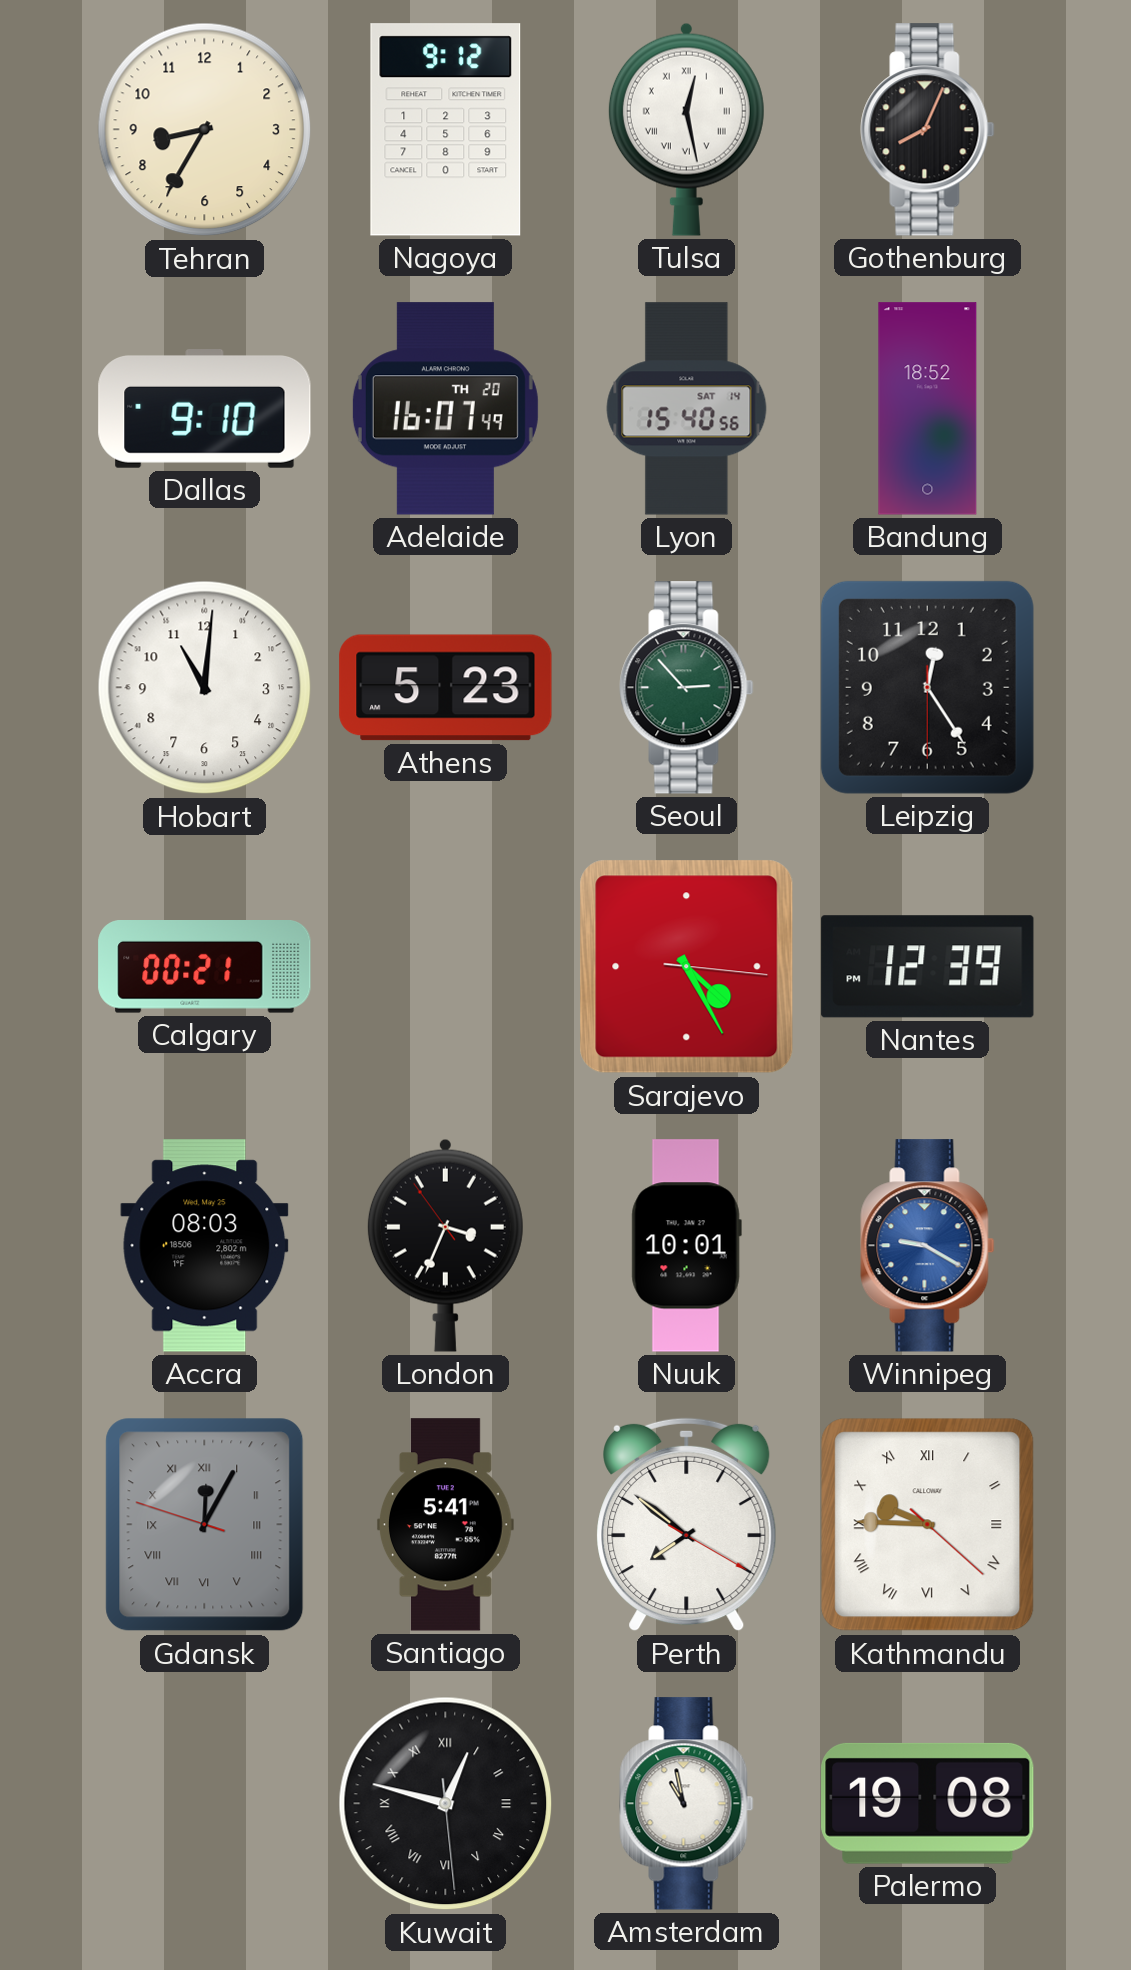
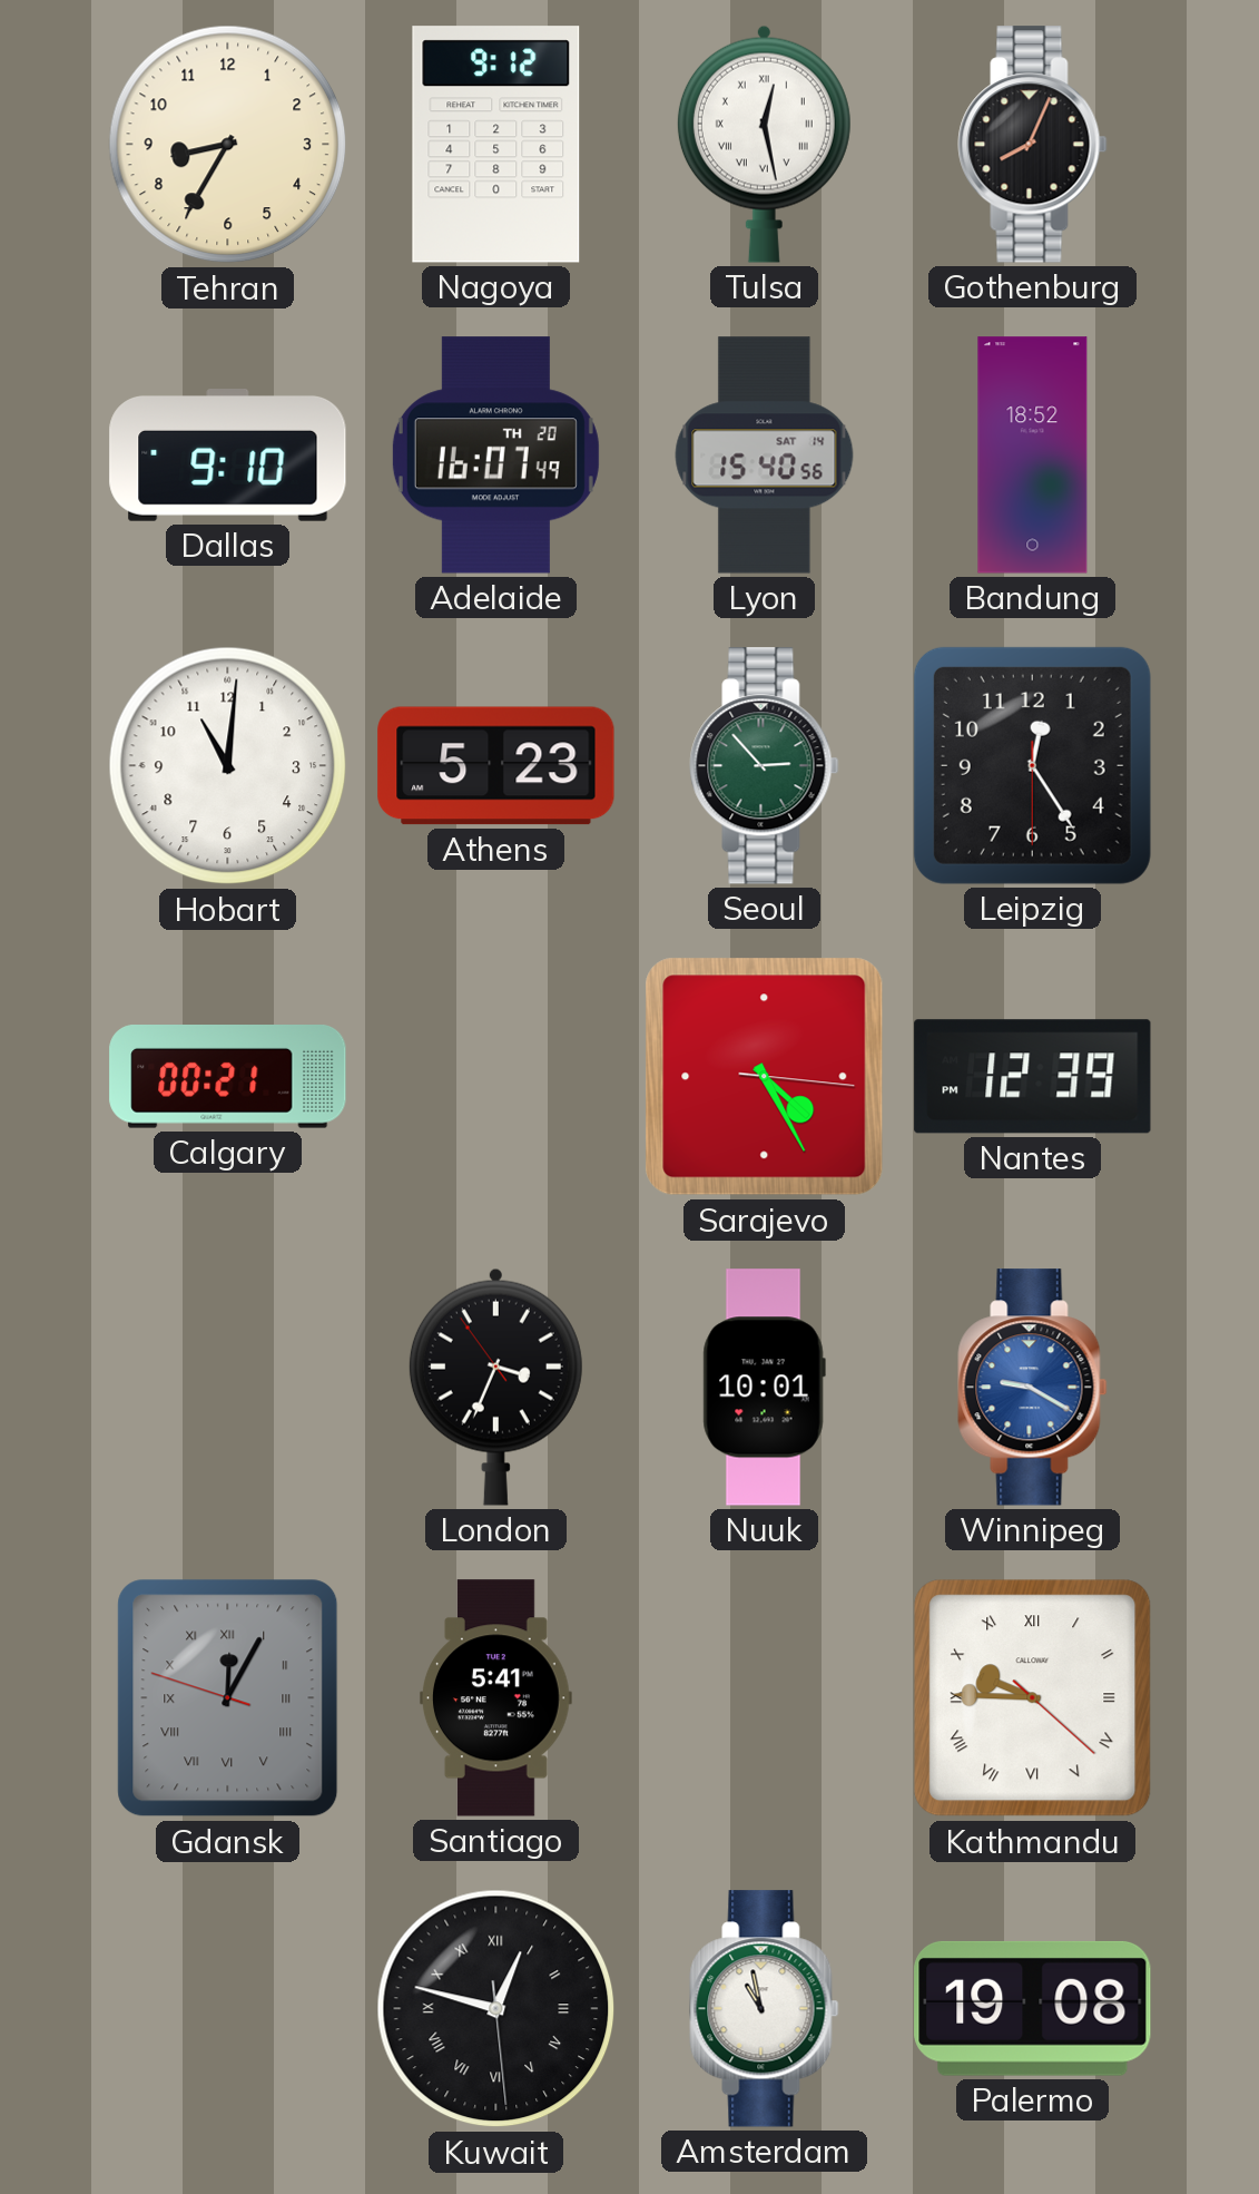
Accra: 08:03 -> none (205, 1246)
Perth: 7:51 -> none (687, 1525)
